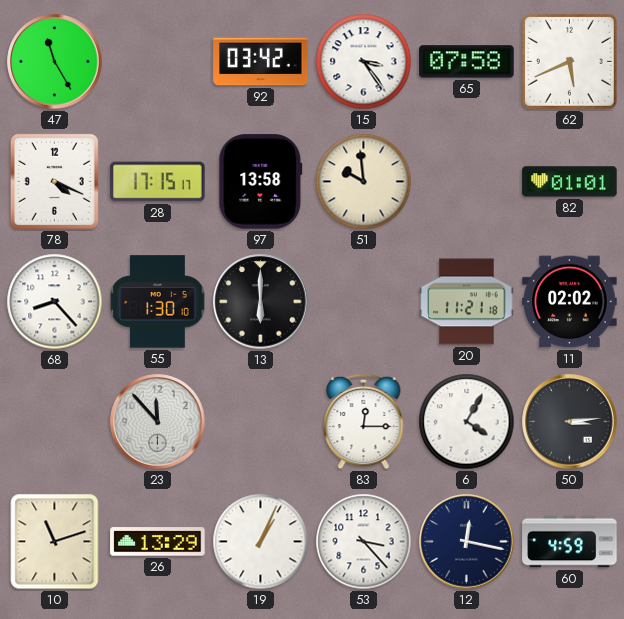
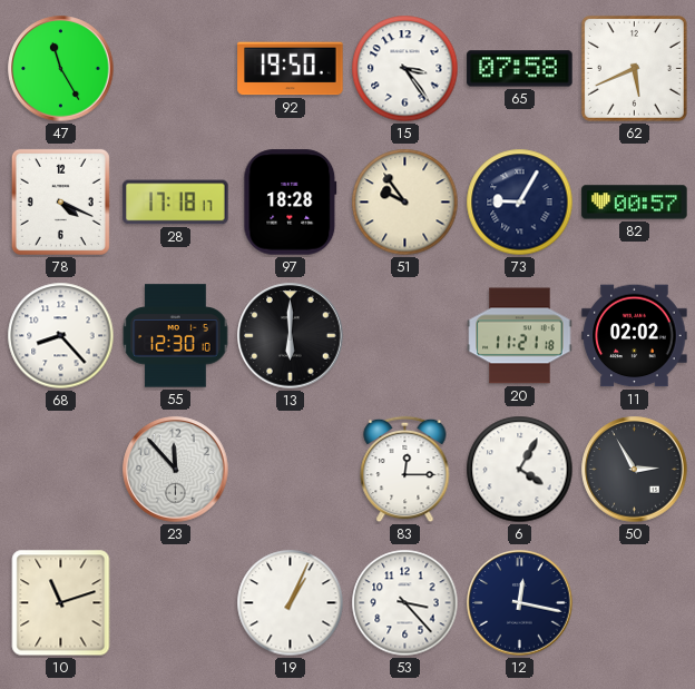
92: 03:42 -> 19:50 (291, 69)
28: 17:15 -> 17:18 (176, 203)
97: 13:58 -> 18:28 (291, 203)
51: 9:59 -> 9:54 (405, 203)
73: none -> 9:05 (520, 203)
82: 01:01 -> 00:57 (635, 203)
55: 1:30 -> 12:30 (176, 336)
50: 3:14 -> 2:55 (635, 470)
26: 13:29 -> none (158, 542)
60: 4:59 -> none (570, 542)
